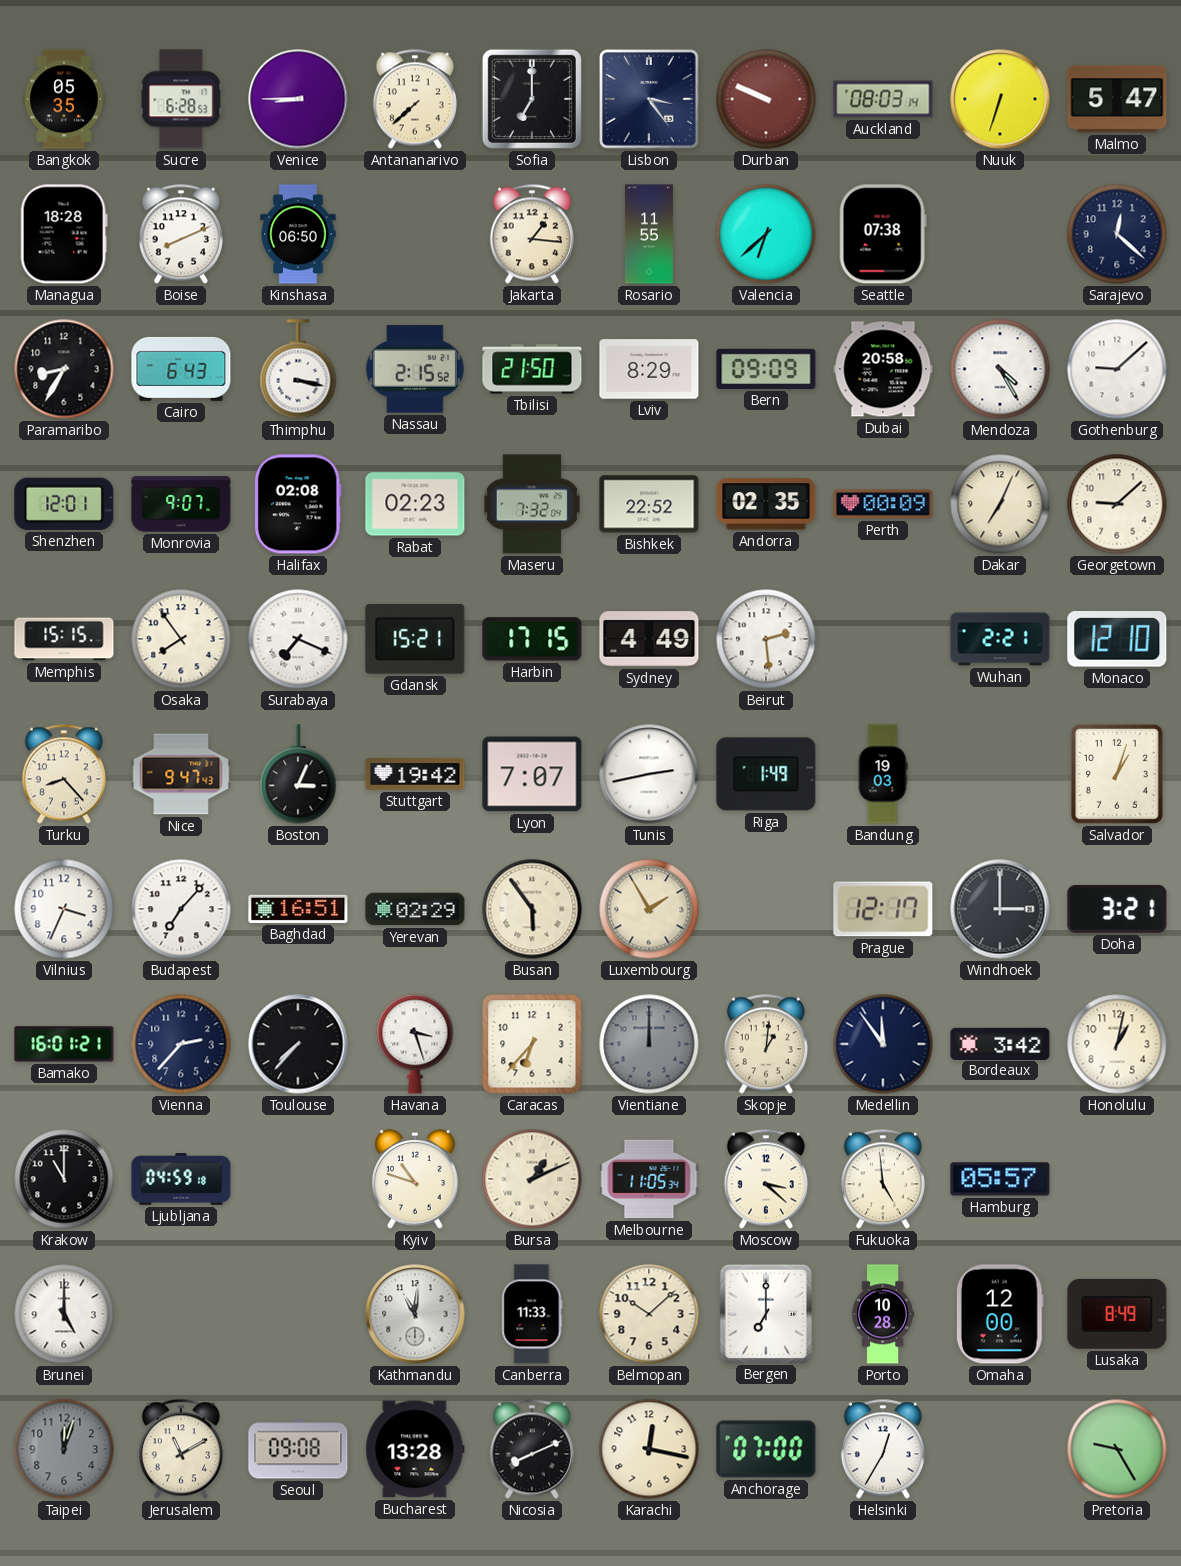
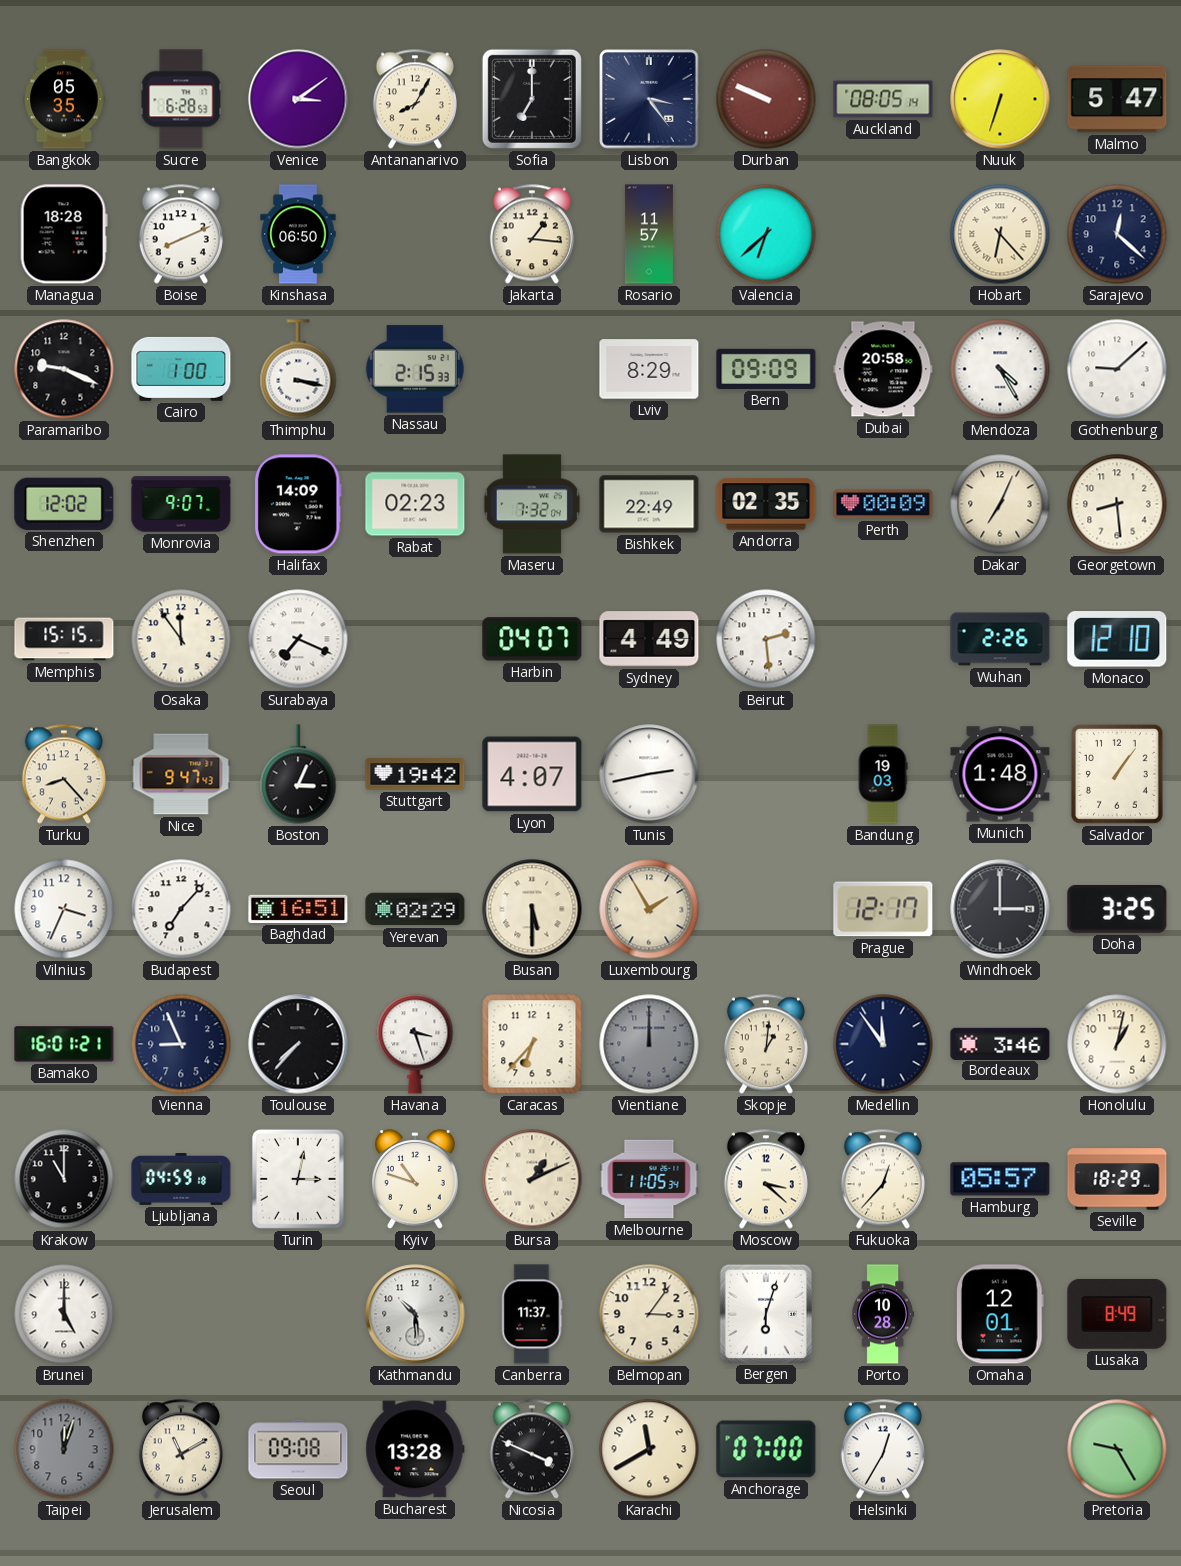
Venice: 8:45 -> 3:09 (298, 99)
Antananarivo: 7:38 -> 8:05 (415, 99)
Auckland: 08:03 -> 08:05 (883, 99)
Rosario: 11:55 -> 11:57 (649, 234)
Seattle: 07:38 -> none (883, 234)
Hobart: none -> 6:23 (1000, 234)
Paramaribo: 8:35 -> 9:19 (64, 369)
Cairo: 6:43 -> 1:00 (181, 369)
Nassau: 2:15:52 -> 2:15:33 (415, 369)
Tbilisi: 21:50 -> none (532, 369)
Shenzhen: 12:01 -> 12:02 (64, 504)
Halifax: 02:08 -> 14:09 (298, 504)
Bishkek: 22:52 -> 22:49 (649, 504)
Georgetown: 9:08 -> 8:29 (1117, 504)
Osaka: 7:54 -> 11:54 (181, 639)
Gdansk: 15:21 -> none (415, 640)
Harbin: 17:15 -> 04:07 (532, 639)
Wuhan: 2:21 -> 2:26 (1000, 639)
Lyon: 7:07 -> 4:07 (532, 774)
Riga: 1:49 -> none (766, 774)
Munich: none -> 1:48 (1000, 774)
Salvador: 1:03 -> 1:06 (1117, 774)
Busan: 5:54 -> 5:30 (532, 909)
Doha: 3:21 -> 3:25 (1117, 909)
Vienna: 2:37 -> 8:56 (181, 1044)
Bordeaux: 3:42 -> 3:46 (1000, 1043)
Turin: none -> 3:02 (298, 1179)
Fukuoka: 4:59 -> 12:37 (883, 1179)
Seville: none -> 18:29 (1117, 1179)
Kathmandu: 11:01 -> 10:29 (415, 1314)
Canberra: 11:33 -> 11:37 (532, 1314)
Belmopan: 10:08 -> 3:06 (649, 1314)
Bergen: 7:00 -> 6:03 (766, 1313)
Omaha: 12:00 -> 12:01 (1000, 1314)
Nicosia: 8:11 -> 3:49 (532, 1449)
Karachi: 12:17 -> 11:40 (649, 1449)
